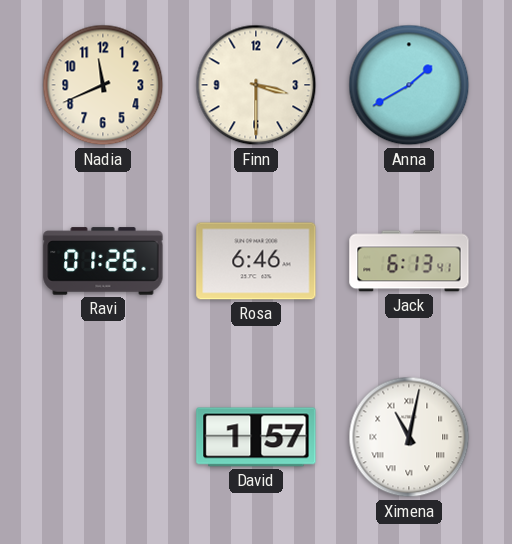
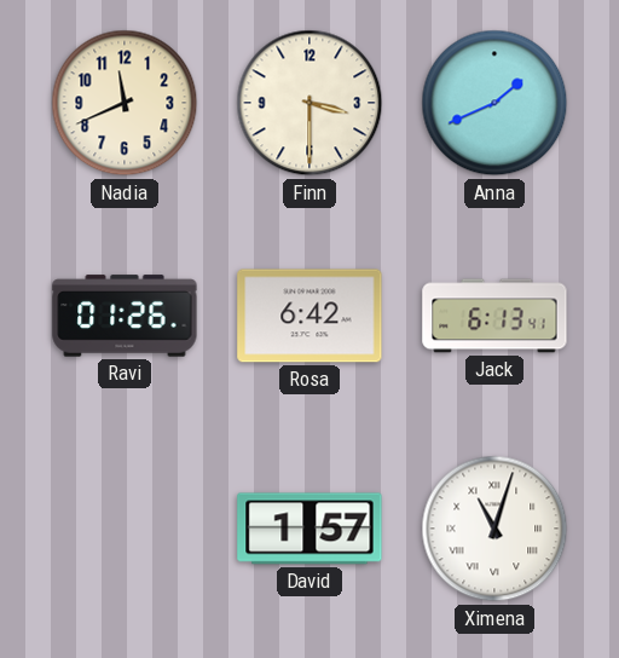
Anna: 1:40 -> 1:41 (494, 103)
Rosa: 6:46 -> 6:42 (309, 316)
Ximena: 11:02 -> 11:03 (494, 529)
